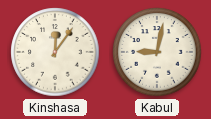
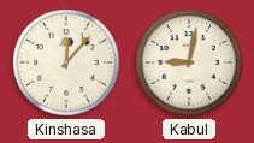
Kinshasa: 12:06 -> 12:07 (66, 62)
